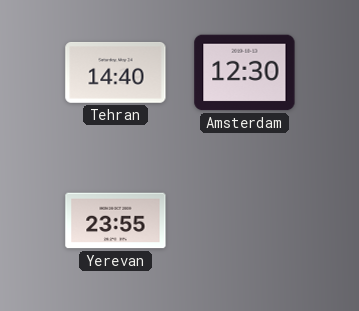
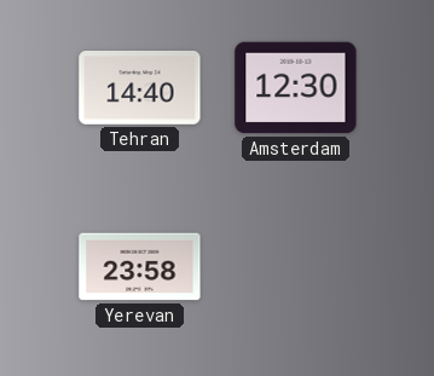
Yerevan: 23:55 -> 23:58 (140, 267)
